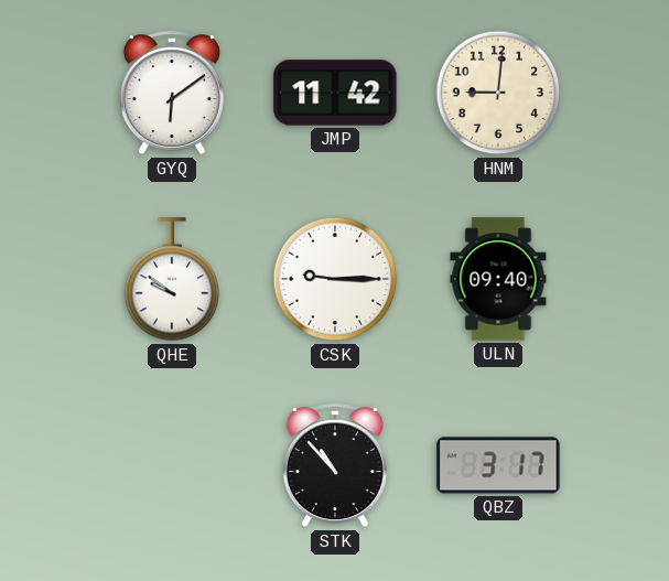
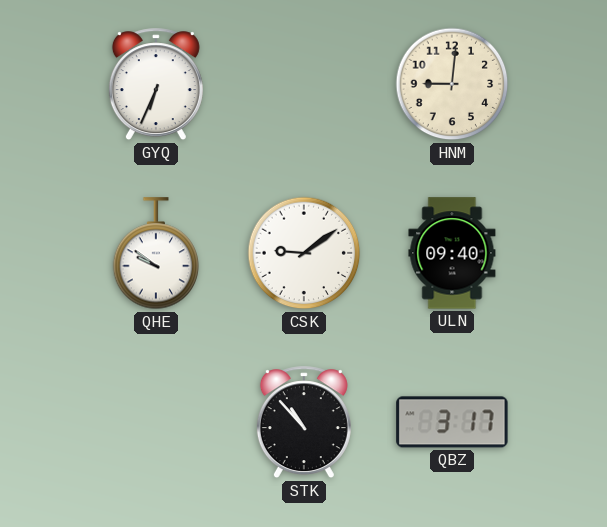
GYQ: 6:09 -> 6:34 (156, 85)
JMP: 11:42 -> none (335, 93)
CSK: 9:15 -> 9:09 (304, 253)
